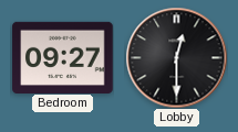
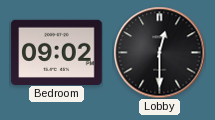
Bedroom: 09:27 -> 09:02 (57, 52)
